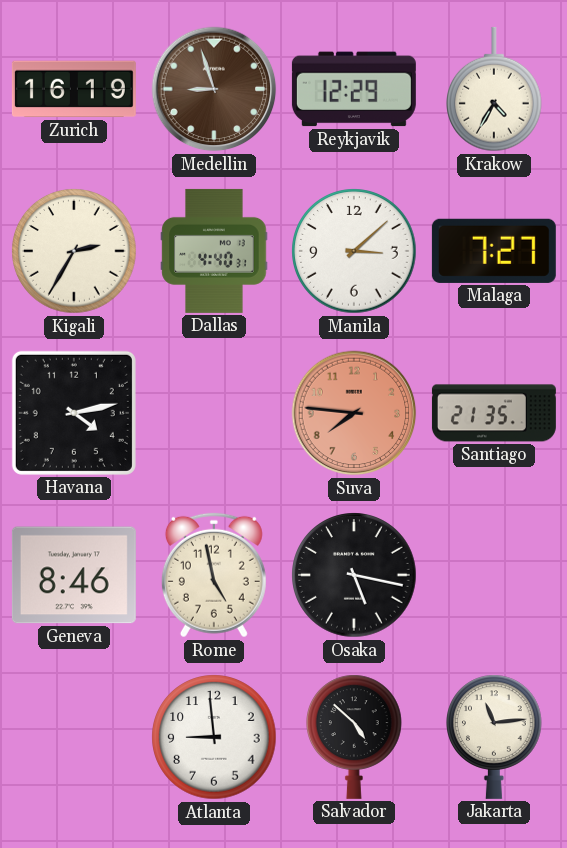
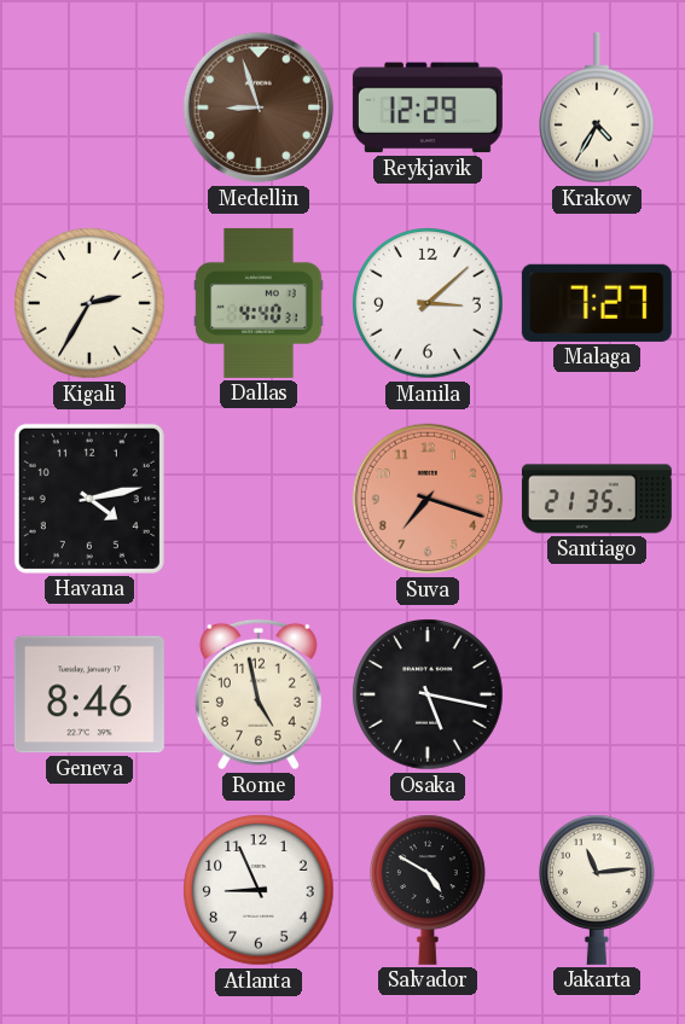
Zurich: 16:19 -> none (74, 89)
Suva: 7:46 -> 7:18 (428, 499)
Atlanta: 8:59 -> 8:56 (259, 890)
Salvador: 4:52 -> 4:50 (429, 890)
